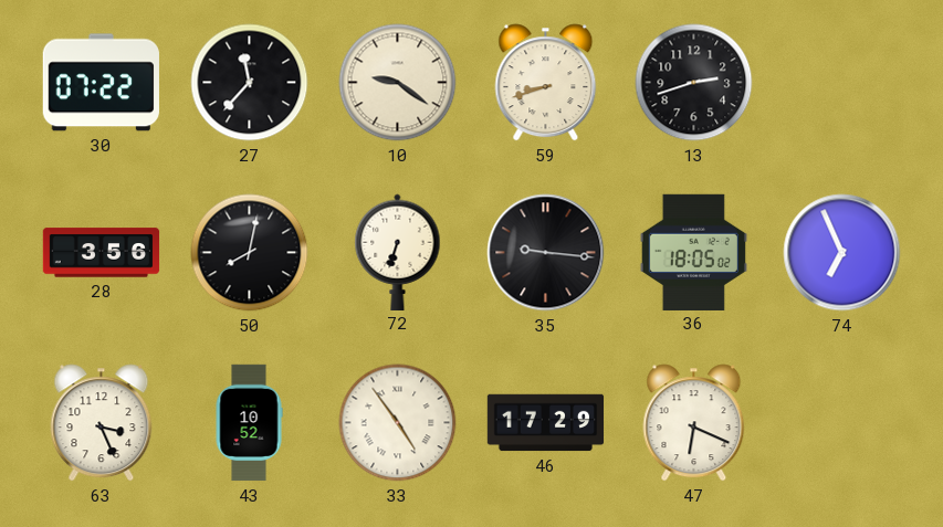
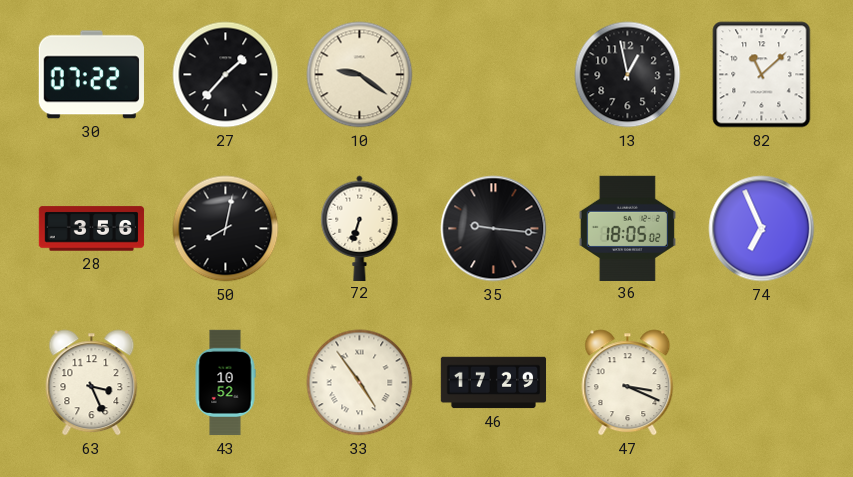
27: 11:37 -> 1:37 (226, 75)
59: 8:42 -> none (546, 83)
13: 2:42 -> 12:58 (628, 75)
82: none -> 11:08 (762, 75)
47: 6:19 -> 3:19 (628, 383)
